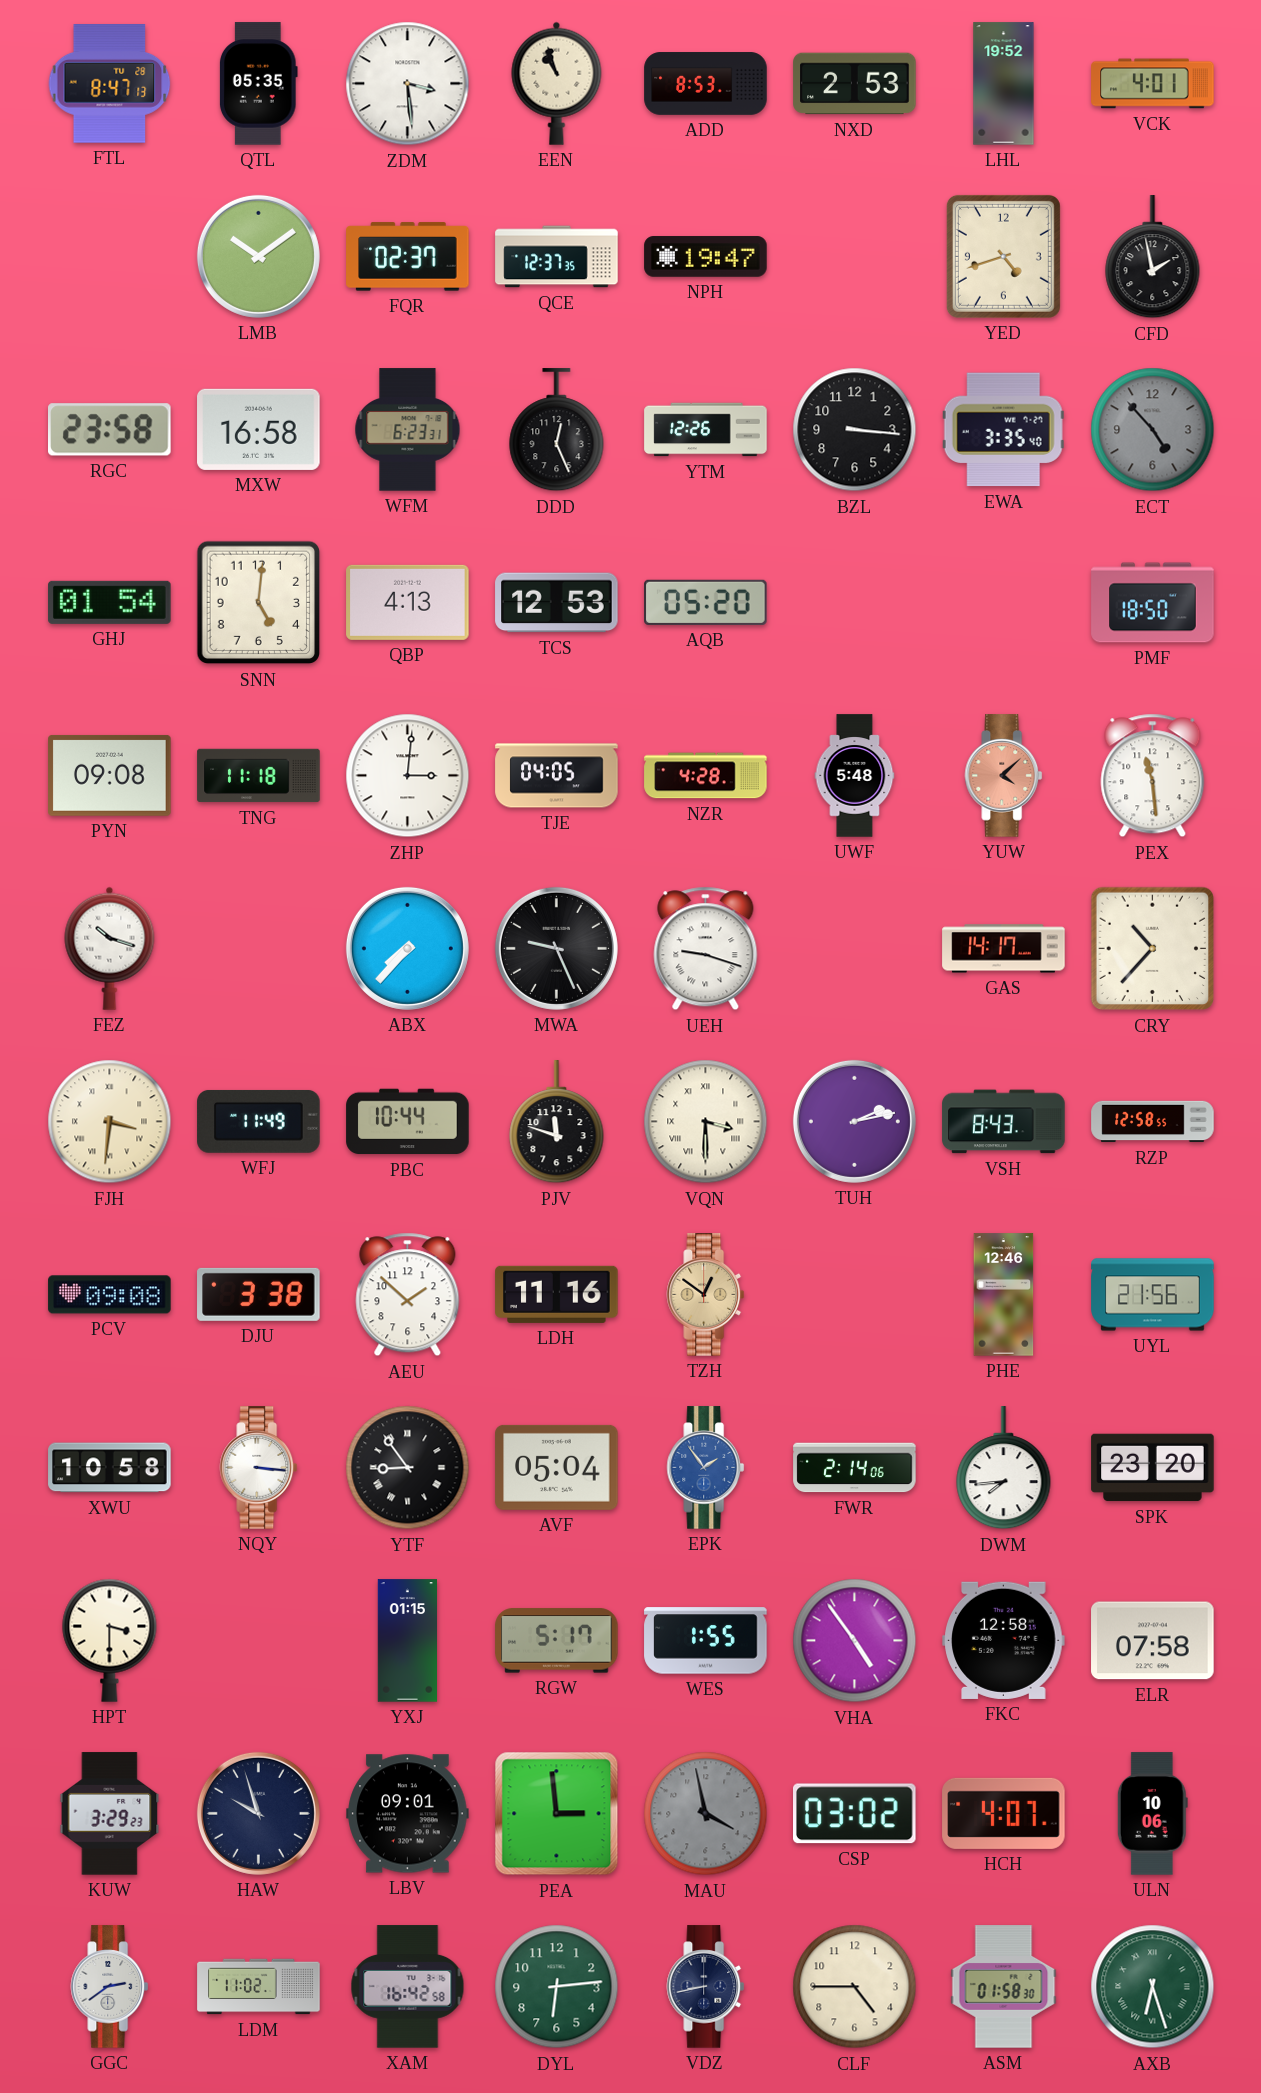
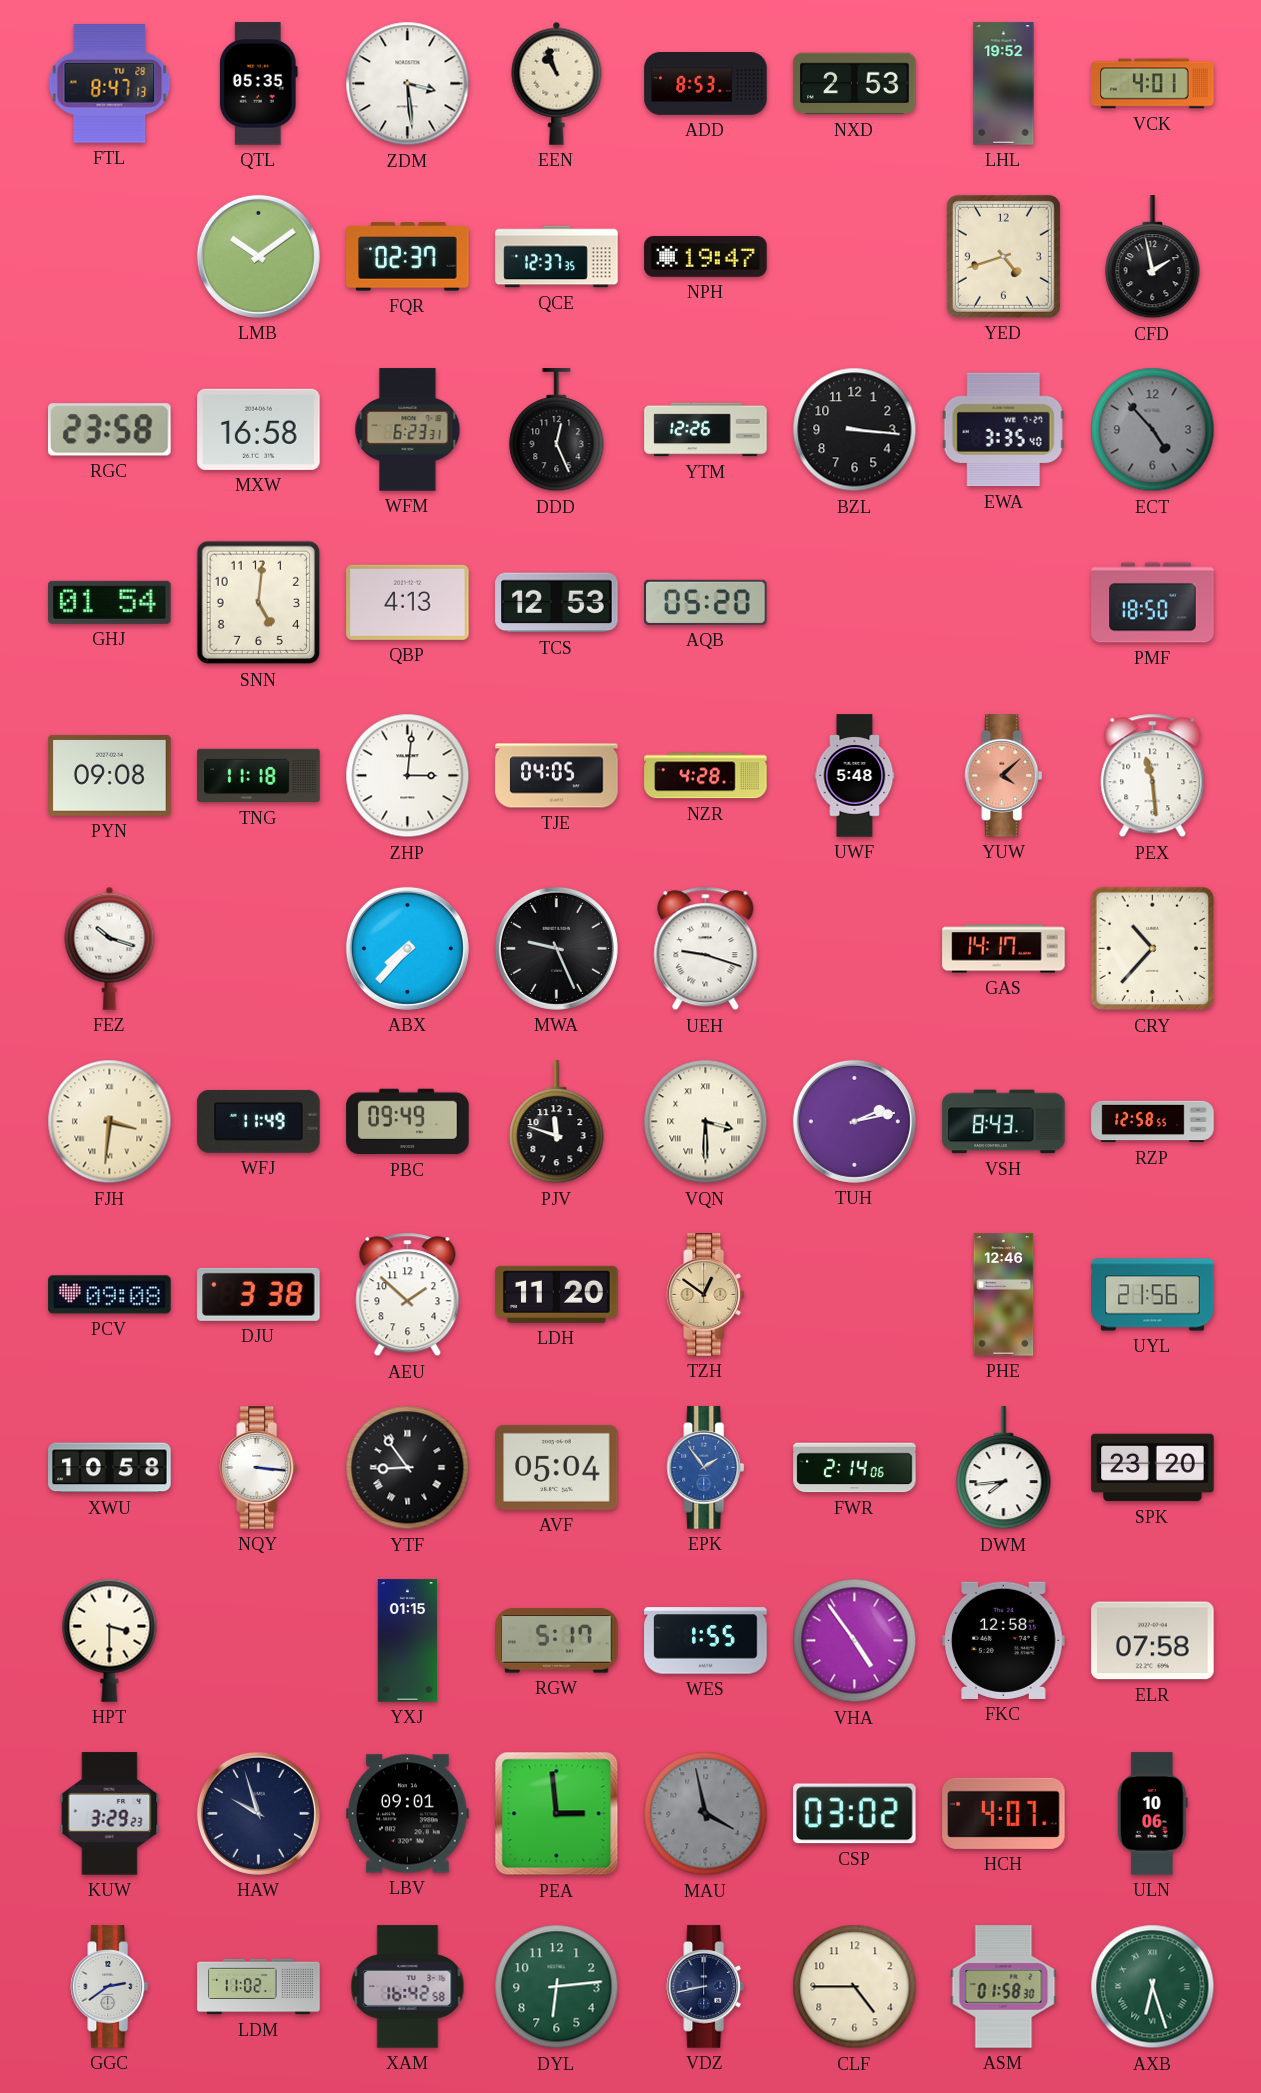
PBC: 10:44 -> 09:49 (408, 1122)
LDH: 11:16 -> 11:20 (557, 1294)
